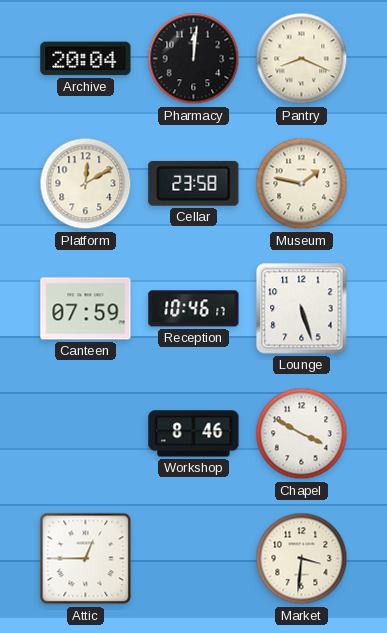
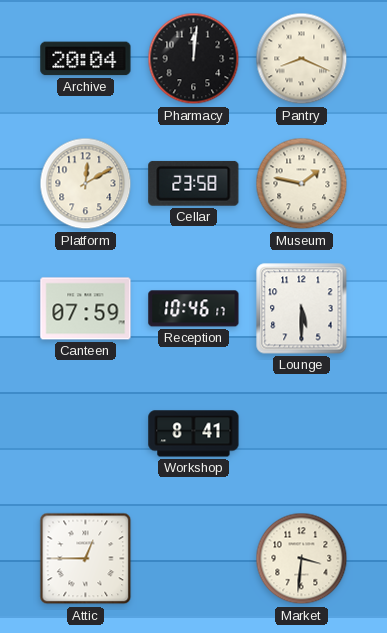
Lounge: 5:27 -> 5:30 (302, 309)
Workshop: 8:46 -> 8:41 (194, 434)
Chapel: 3:50 -> none (302, 434)
